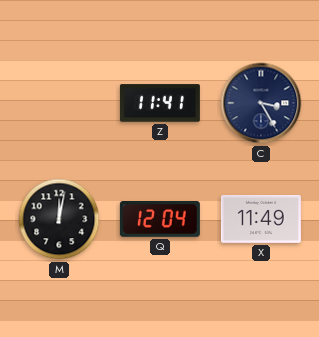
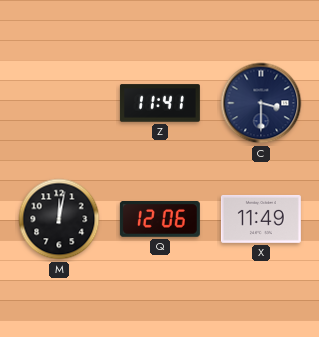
C: 3:25 -> 3:30 (261, 103)
Q: 12:04 -> 12:06 (160, 220)
